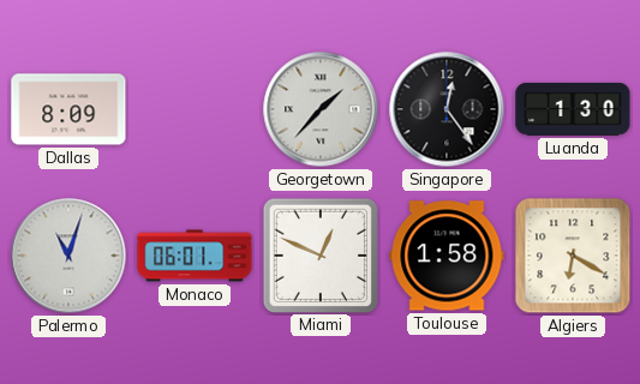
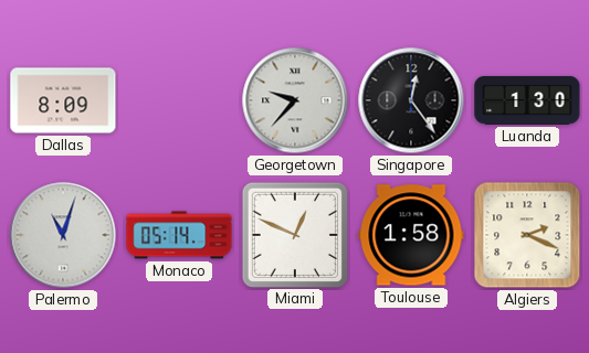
Georgetown: 1:37 -> 9:37 (295, 100)
Monaco: 06:01 -> 05:14 (179, 235)
Algiers: 6:20 -> 2:19 (527, 235)
